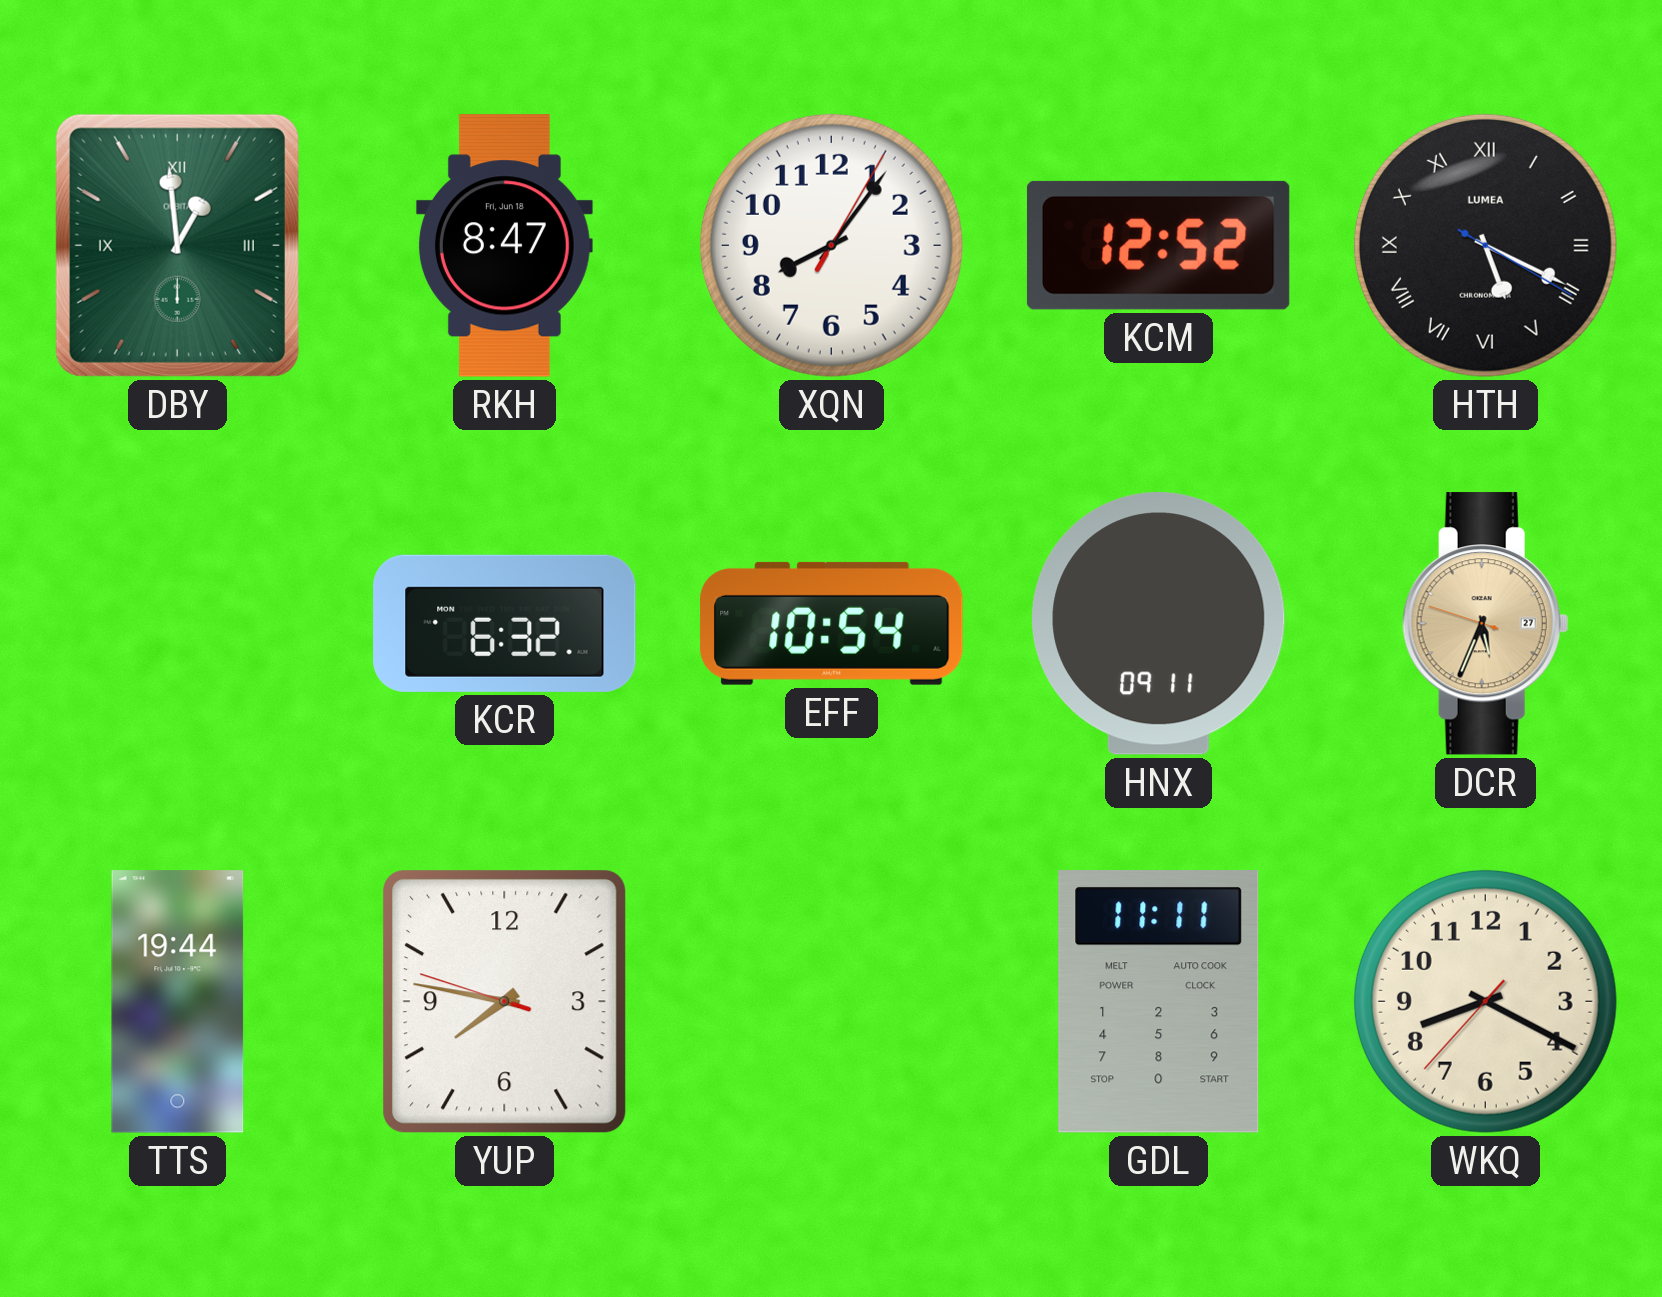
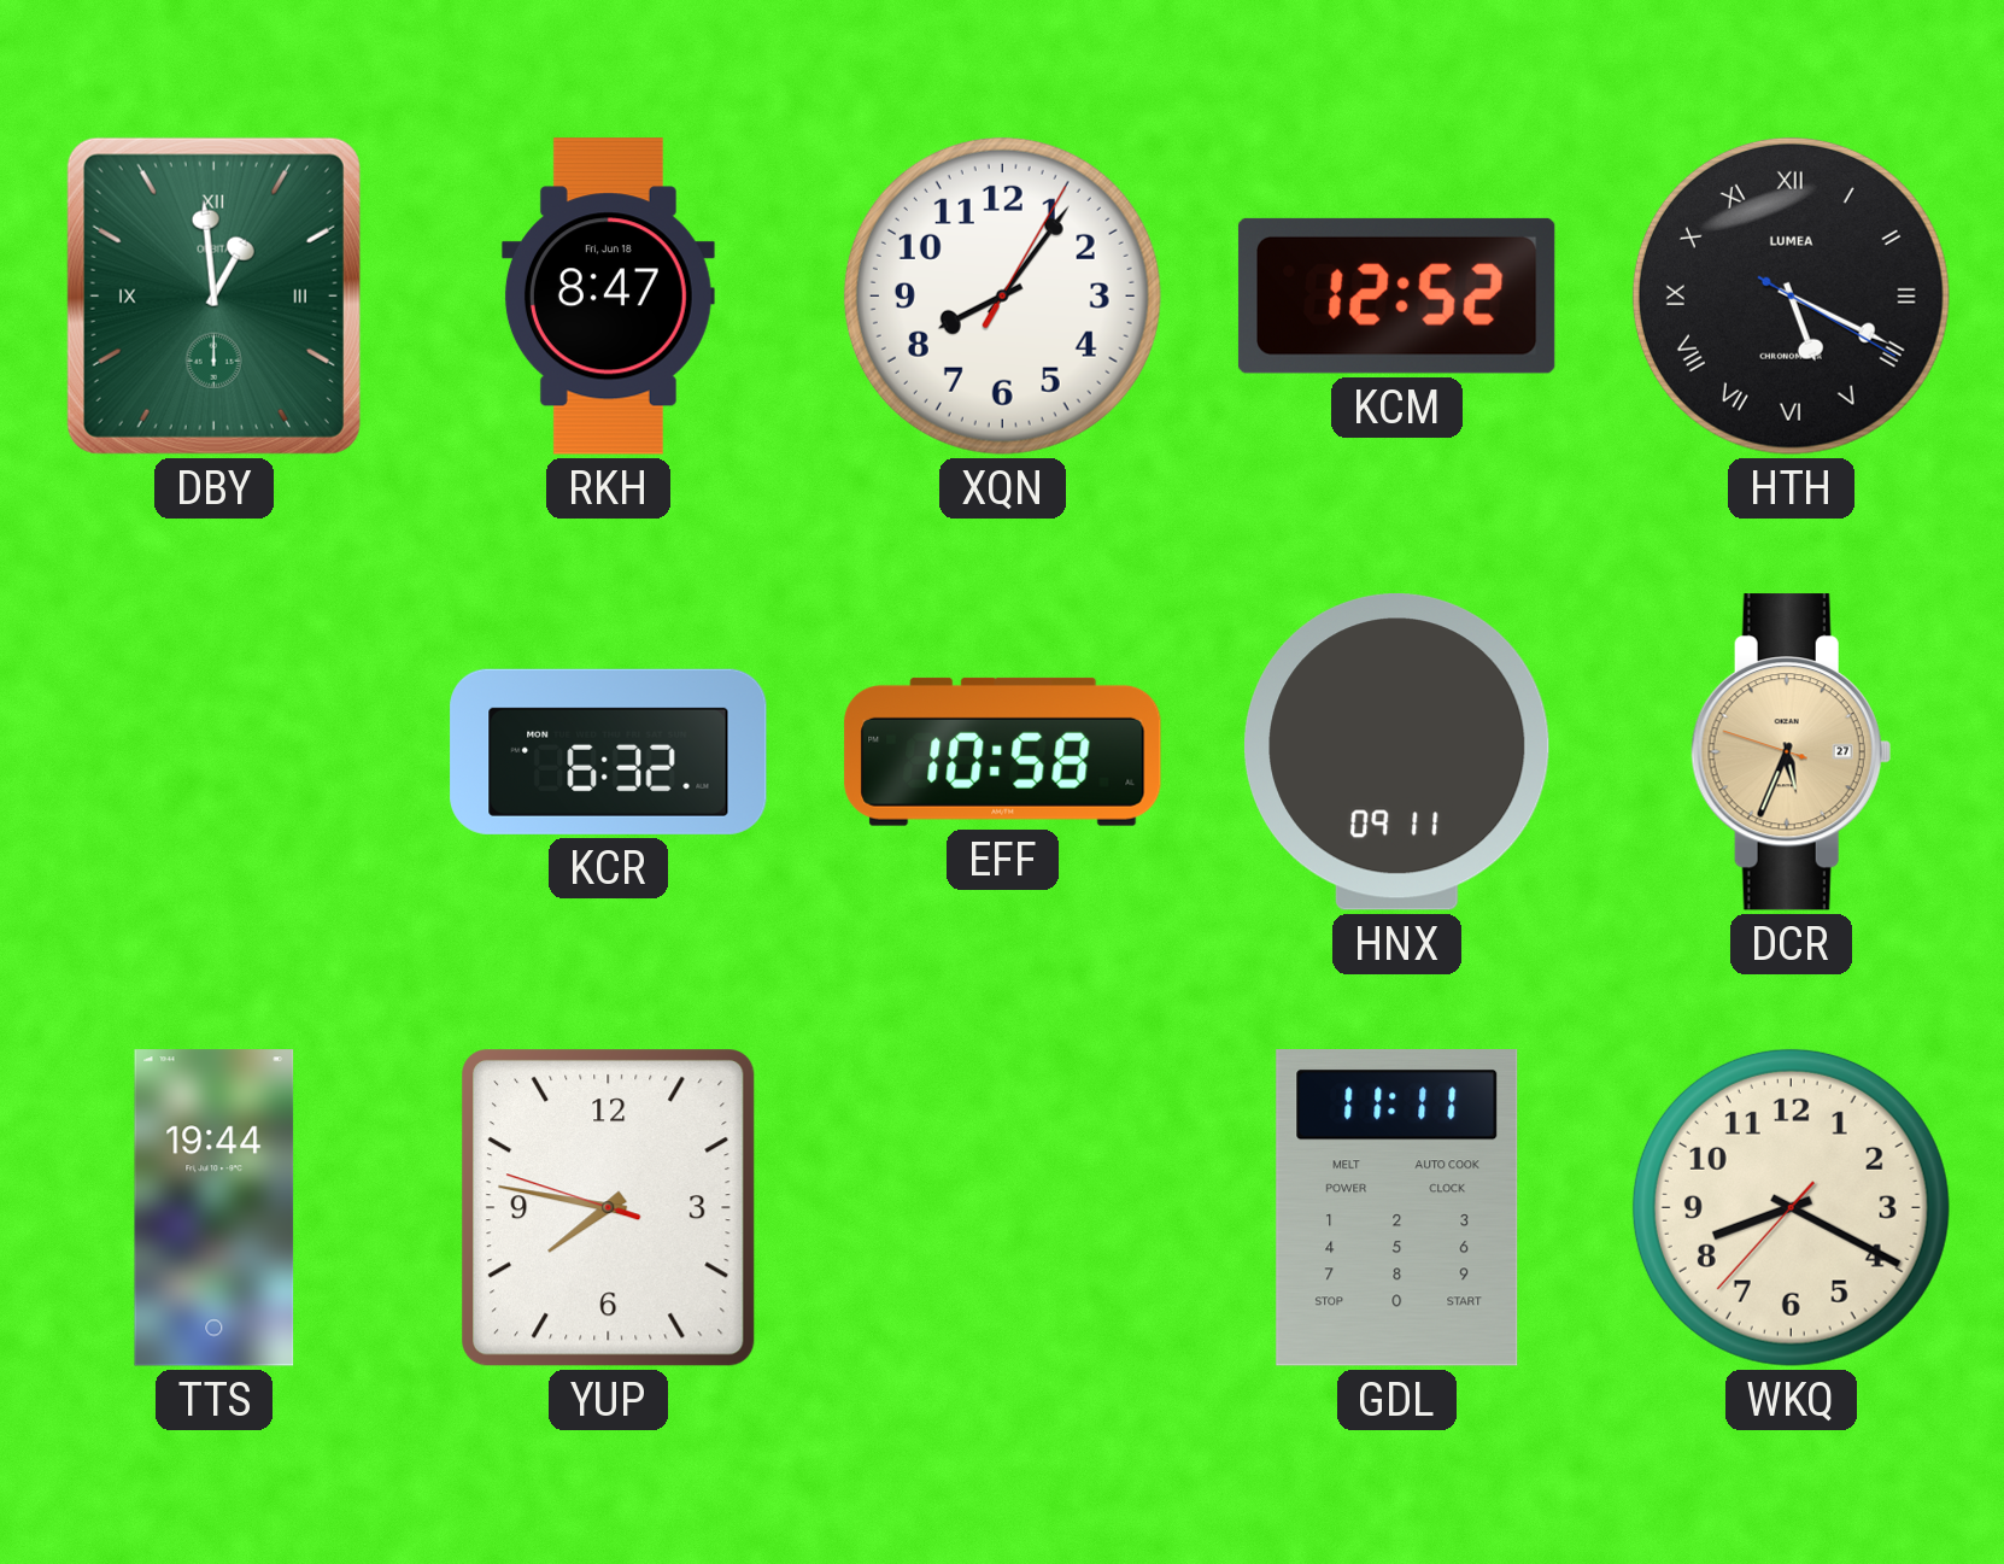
EFF: 10:54 -> 10:58 (1003, 751)
